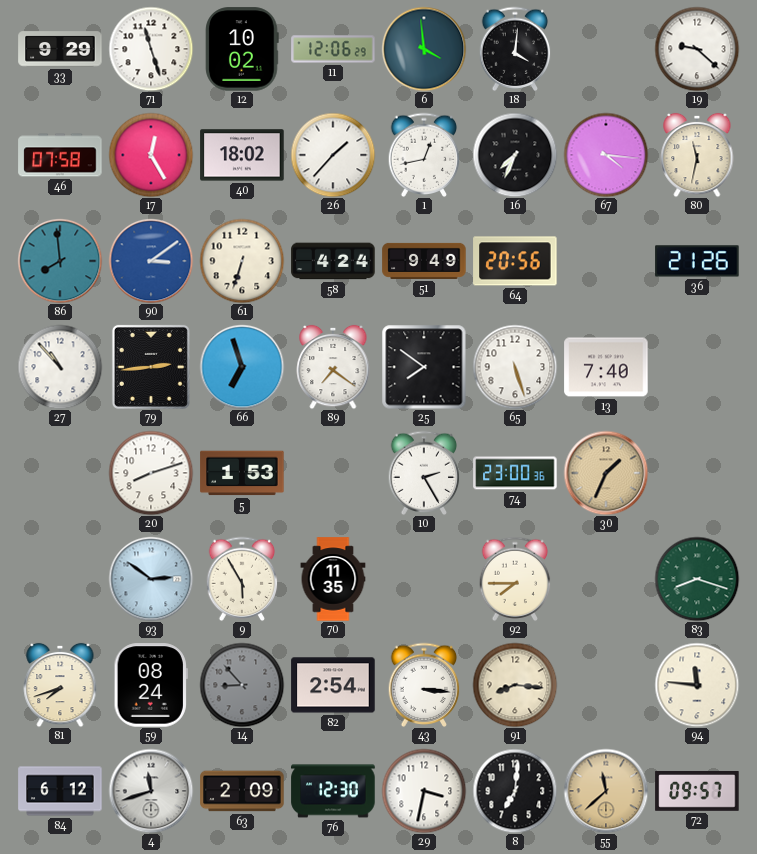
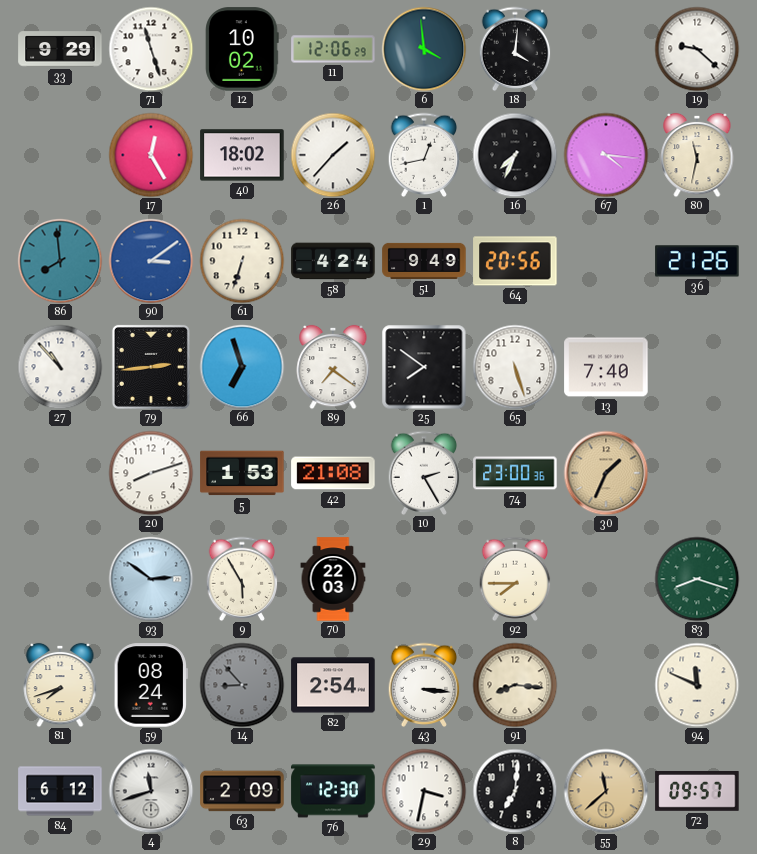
46: 07:58 -> none (60, 155)
42: none -> 21:08 (333, 473)
70: 11:35 -> 22:03 (333, 579)
94: 11:46 -> 11:49 (697, 685)
